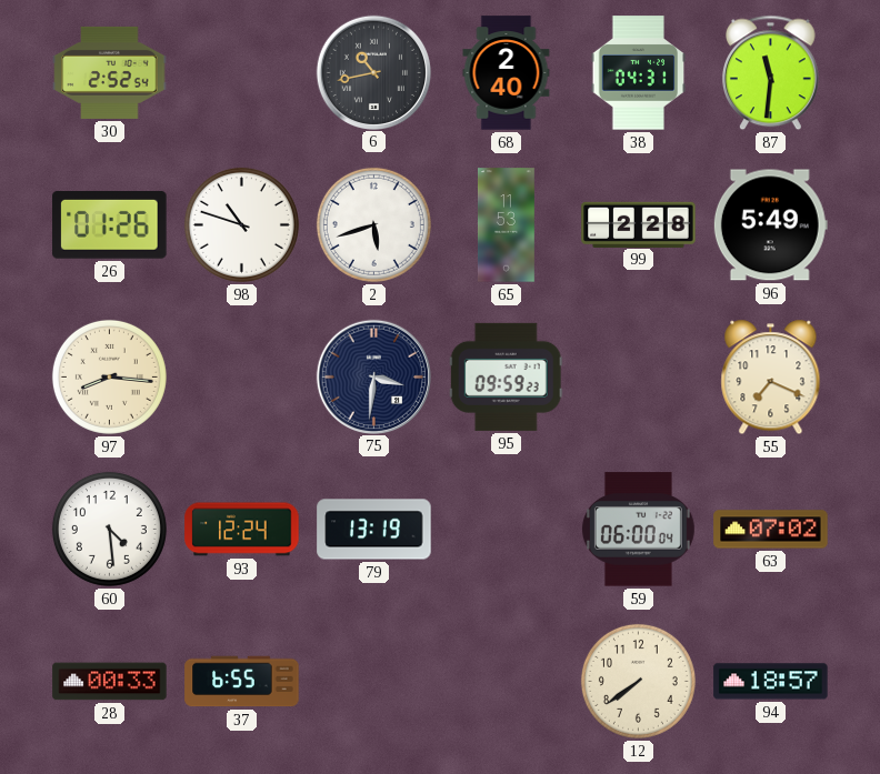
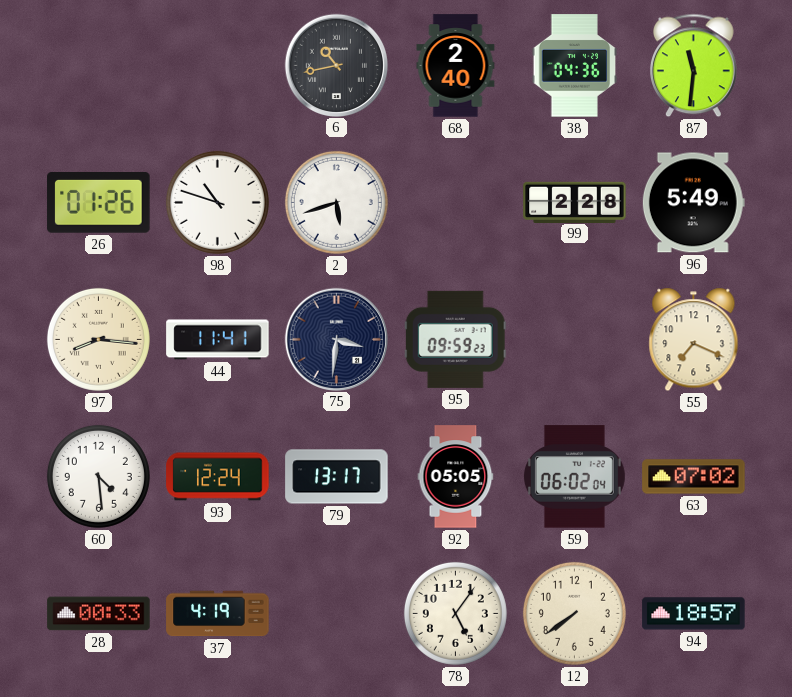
30: 2:52 -> none (110, 72)
38: 04:31 -> 04:36 (575, 66)
65: 11:53 -> none (507, 225)
44: none -> 11:41 (218, 340)
79: 13:19 -> 13:17 (337, 477)
92: none -> 05:05 (456, 477)
59: 06:00 -> 06:02 (574, 477)
37: 6:55 -> 4:19 (218, 614)
78: none -> 5:06 (455, 613)
